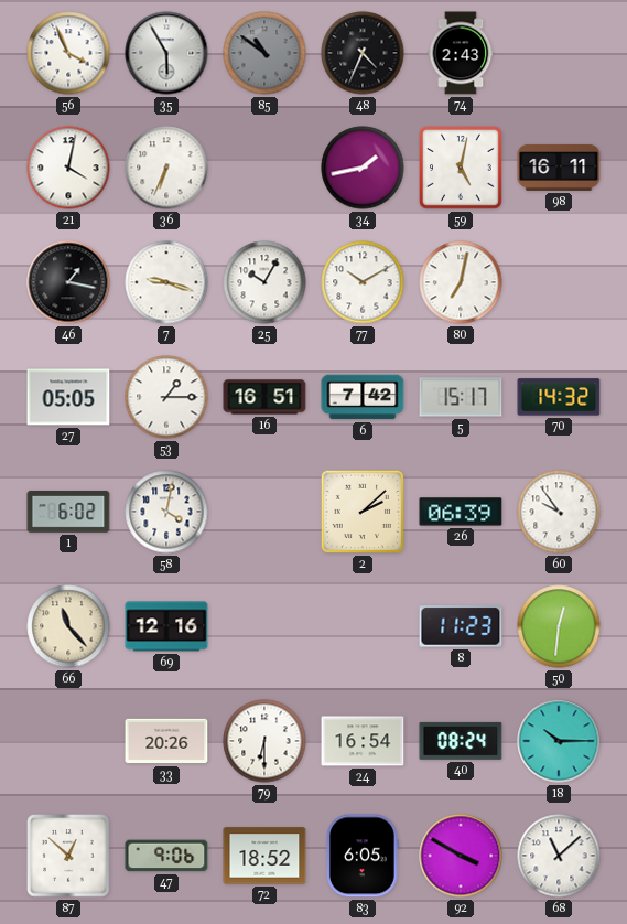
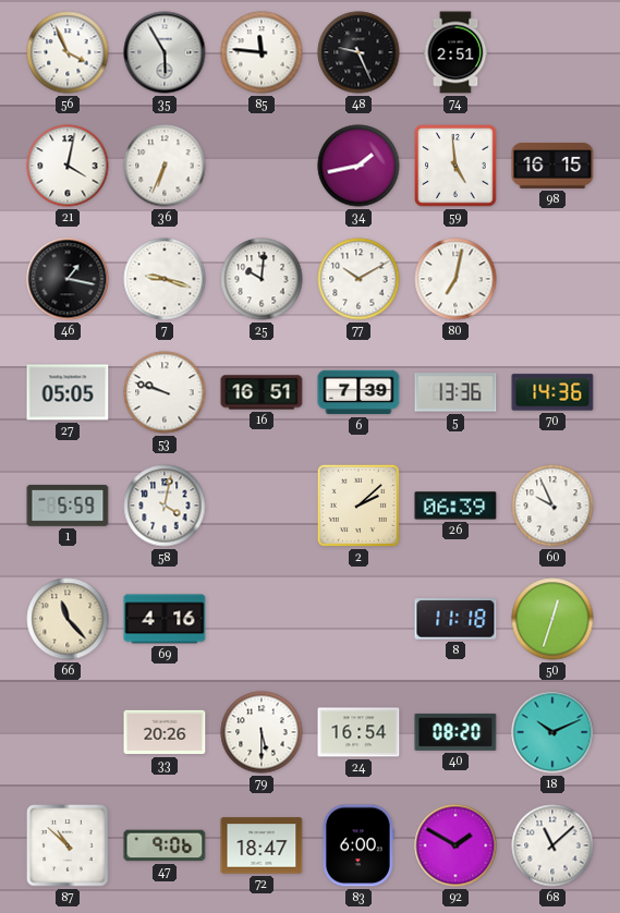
85: 10:51 -> 11:46 (262, 52)
85 dial: grey -> white (262, 52)
48: 4:34 -> 9:26 (358, 52)
74: 2:43 -> 2:51 (455, 52)
59: 5:02 -> 4:59 (455, 166)
98: 16:11 -> 16:15 (552, 166)
25: 10:05 -> 10:01 (262, 279)
53: 1:15 -> 9:48 (165, 392)
6: 7:42 -> 7:39 (358, 392)
5: 15:17 -> 13:36 (455, 392)
70: 14:32 -> 14:36 (552, 392)
1: 6:02 -> 5:59 (68, 506)
60: 9:54 -> 9:56 (552, 506)
69: 12:16 -> 4:16 (165, 619)
8: 11:23 -> 11:18 (455, 619)
50: 12:31 -> 12:33 (552, 619)
79: 6:30 -> 5:30 (262, 732)
40: 08:24 -> 08:20 (455, 732)
18: 10:15 -> 10:11 (552, 732)
87: 12:52 -> 10:52 (68, 845)
72: 18:52 -> 18:47 (262, 845)
83: 6:05 -> 6:00 (357, 845)
92: 3:50 -> 1:50 (455, 845)
